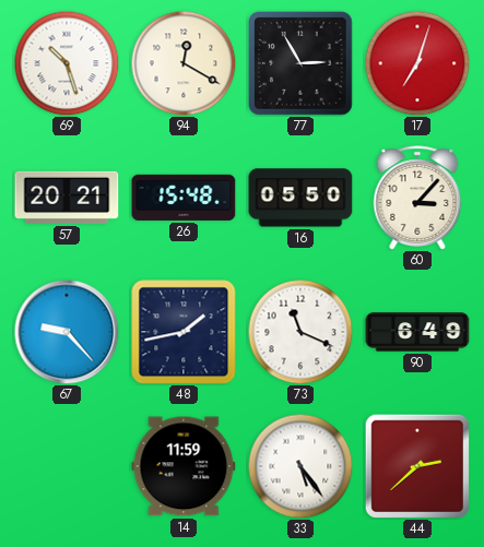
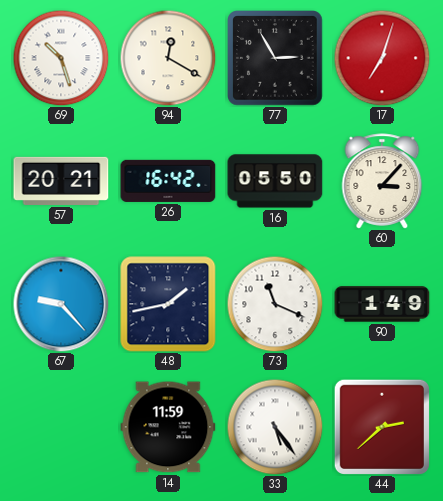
26: 15:48 -> 16:42 (168, 181)
90: 6:49 -> 1:49 (382, 304)
